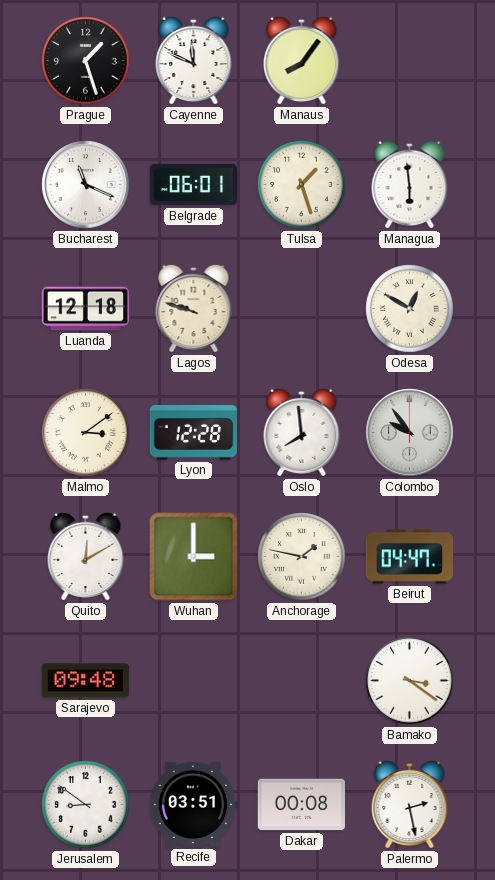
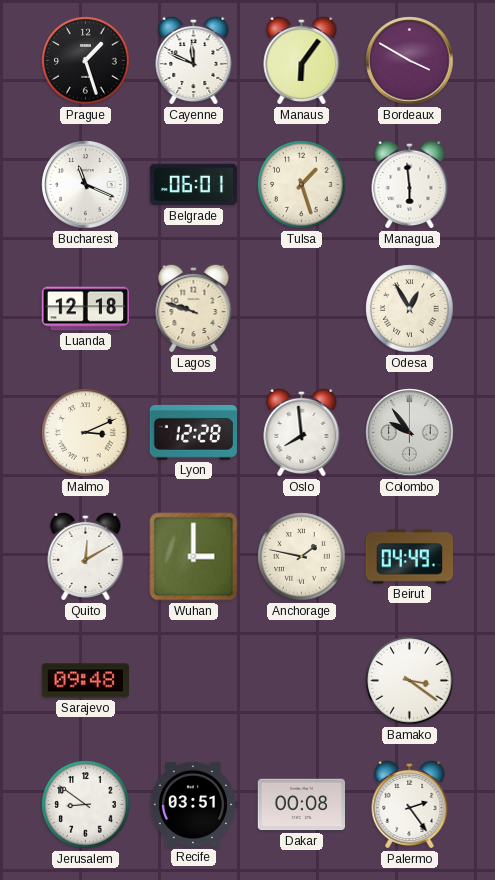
Manaus: 8:06 -> 6:06 (302, 60)
Bordeaux: none -> 3:50 (410, 61)
Odesa: 12:50 -> 12:55 (410, 309)
Malmo: 3:09 -> 3:11 (86, 433)
Beirut: 04:47 -> 04:49 (409, 557)
Palermo: 2:28 -> 2:24 (410, 804)
